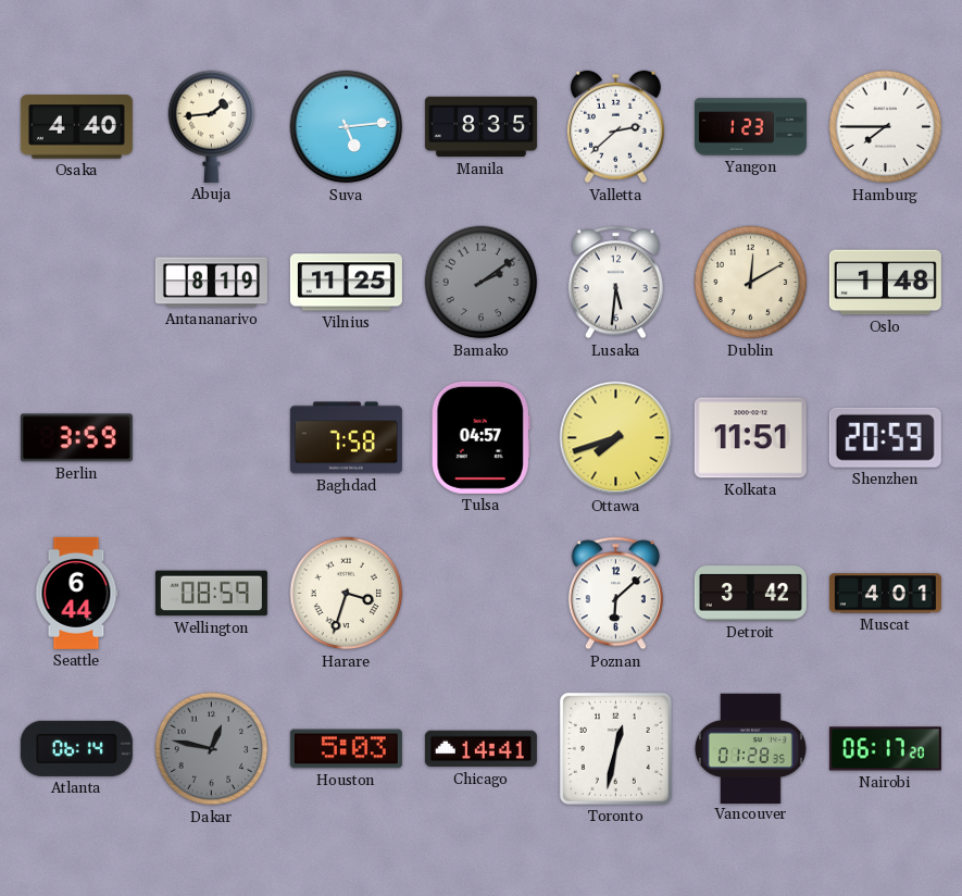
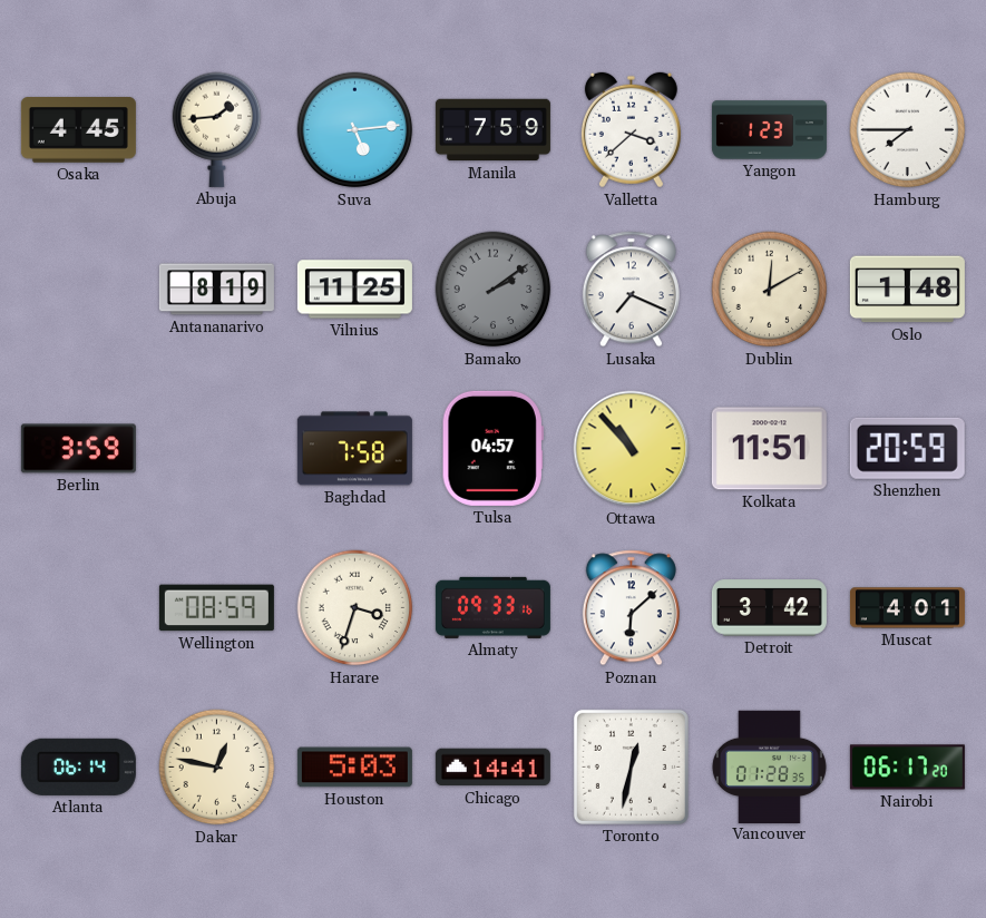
Osaka: 4:40 -> 4:45 (78, 130)
Manila: 8:35 -> 7:59 (492, 130)
Valletta: 2:38 -> 3:38 (631, 130)
Lusaka: 5:31 -> 7:19 (631, 290)
Ottawa: 7:42 -> 10:53 (632, 449)
Seattle: 6:44 -> none (76, 593)
Almaty: none -> 09:33 (492, 607)
Dakar dial: grey -> cream (217, 768)
